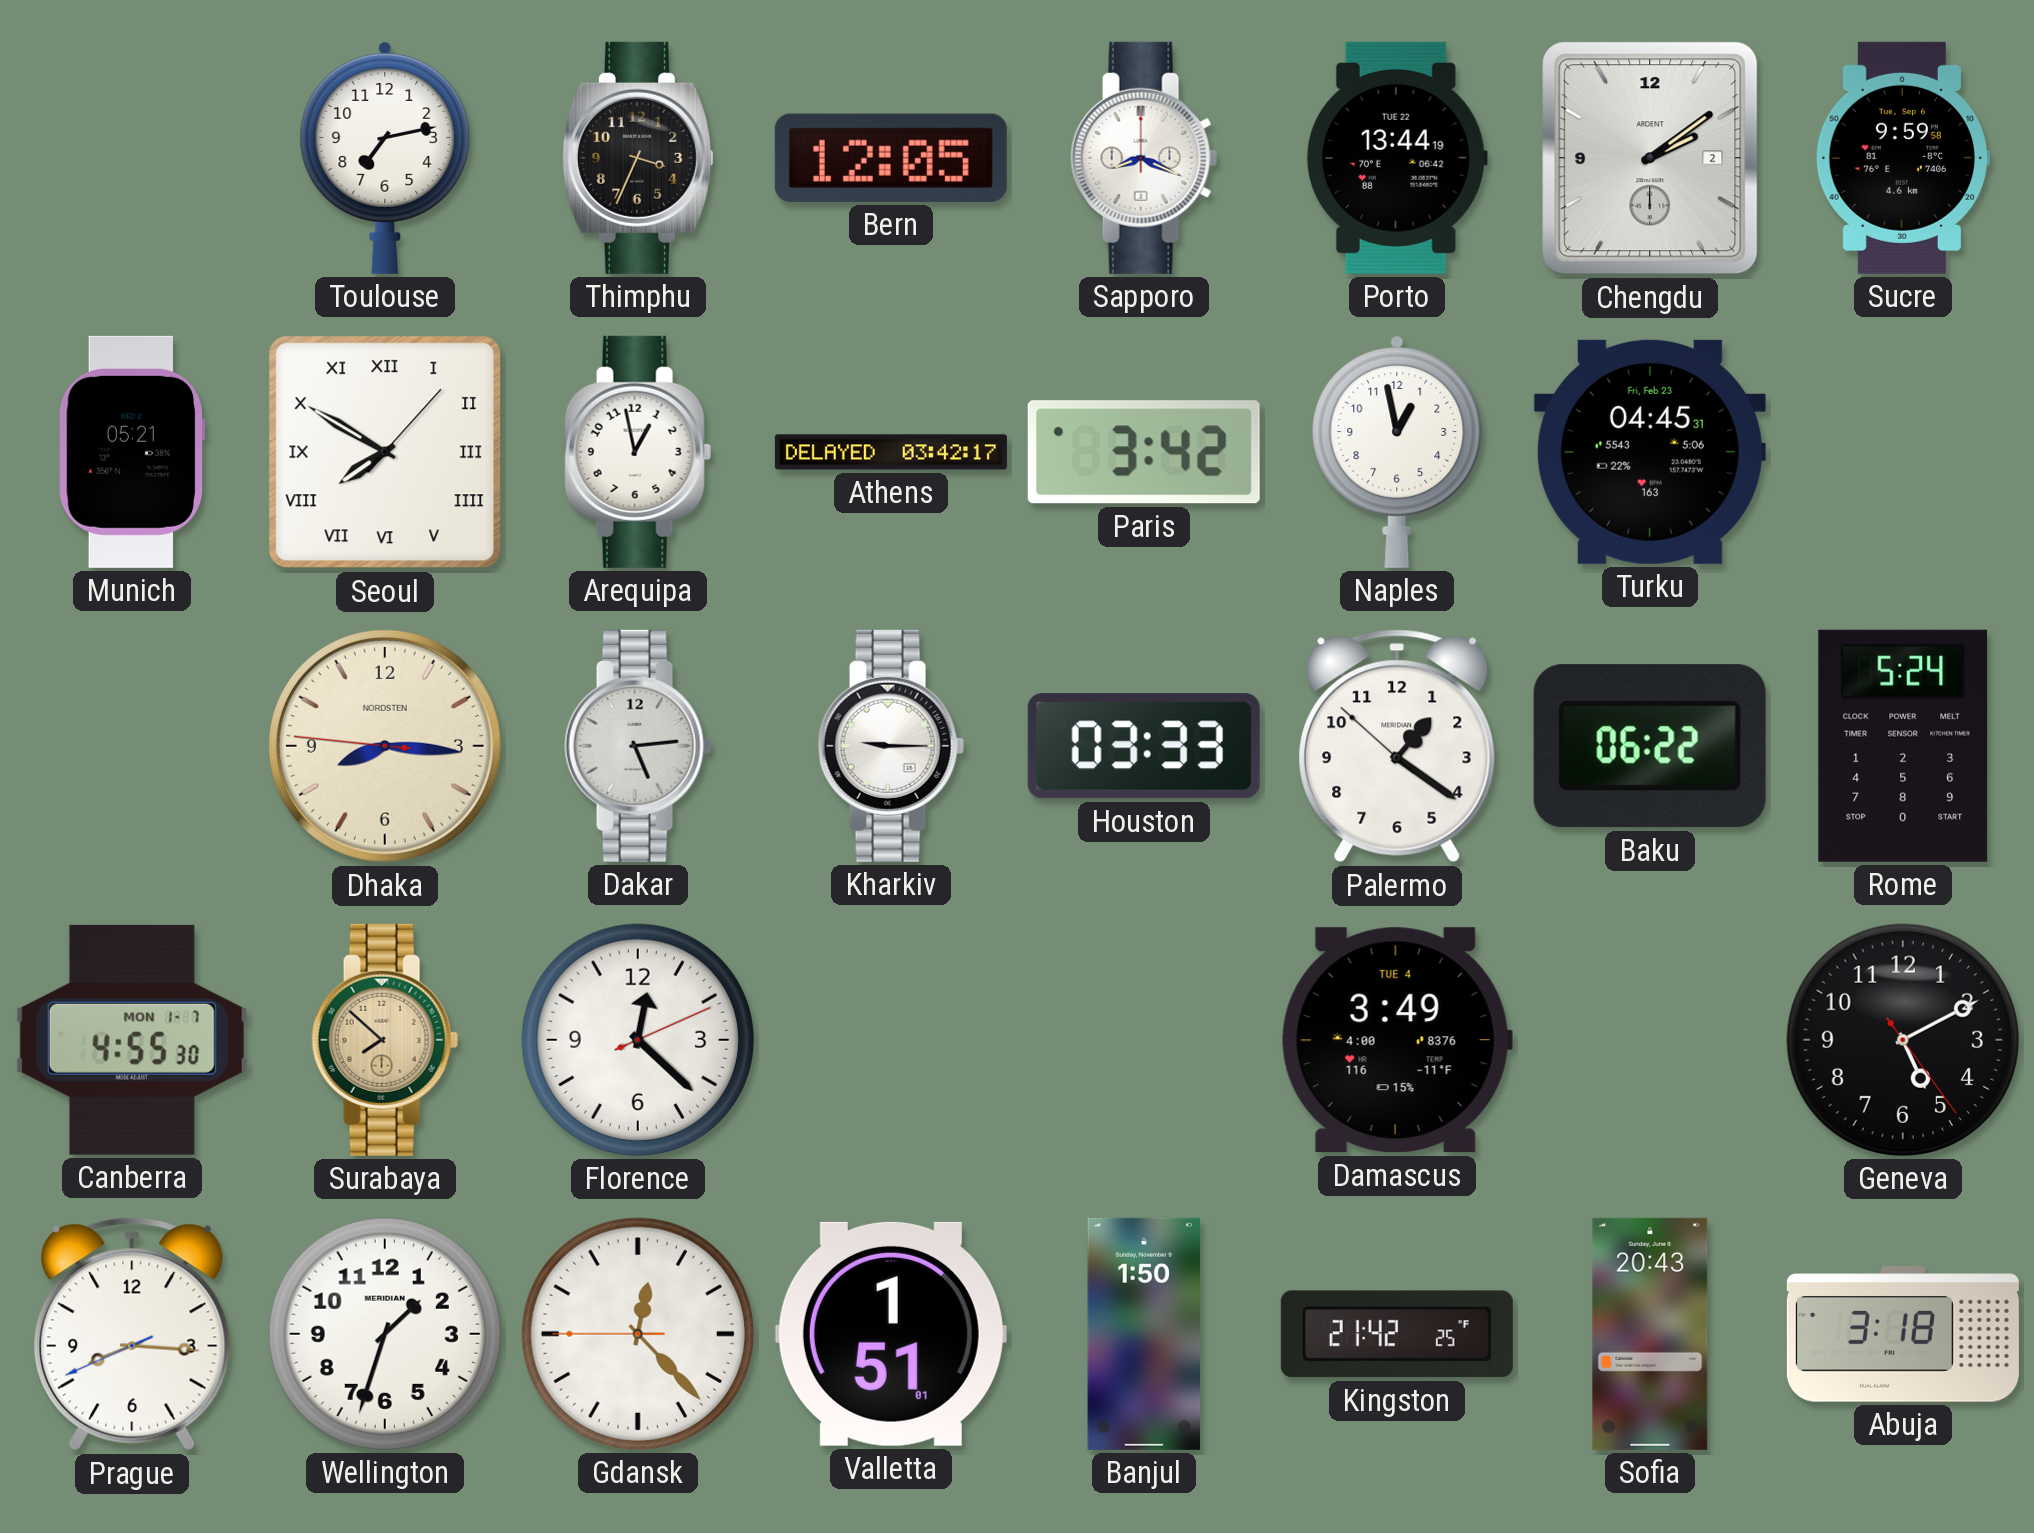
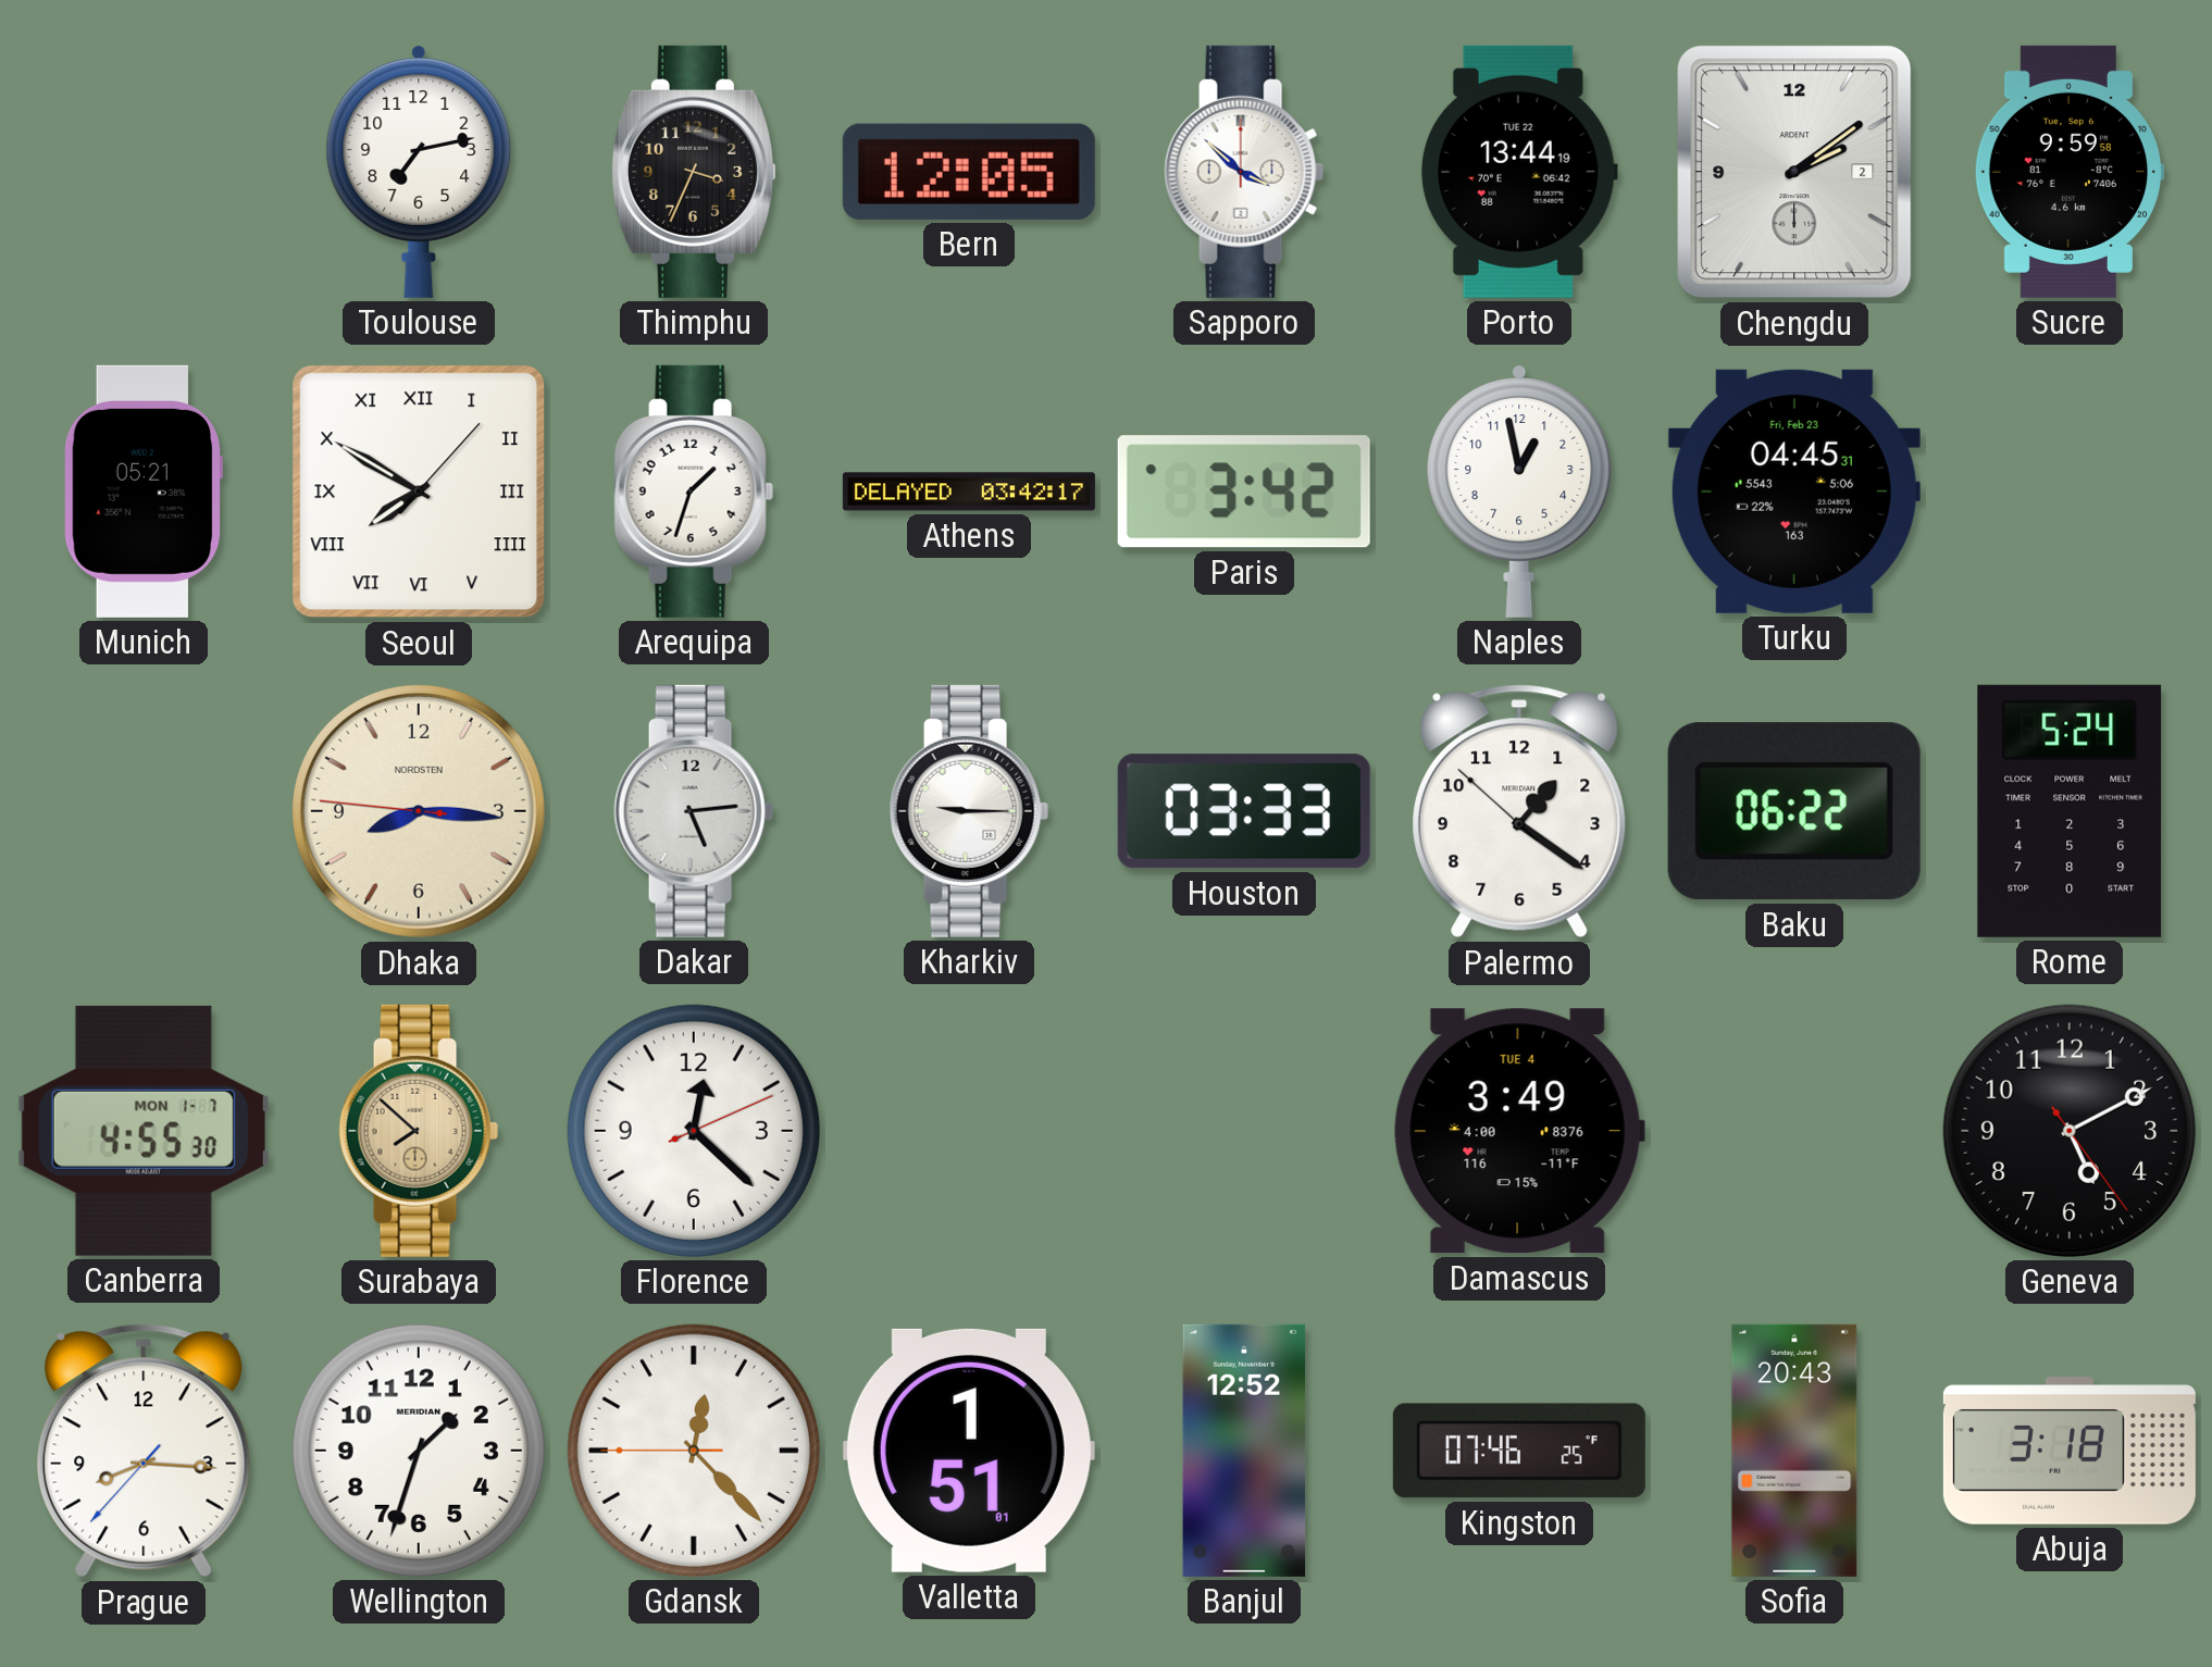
Sapporo: 8:19 -> 3:52 (1244, 172)
Arequipa: 12:58 -> 1:33 (694, 492)
Prague: 8:15:41 -> 8:15:37 (144, 1451)
Banjul: 1:50 -> 12:52 (1244, 1451)
Kingston: 21:42 -> 07:46 (1519, 1451)
